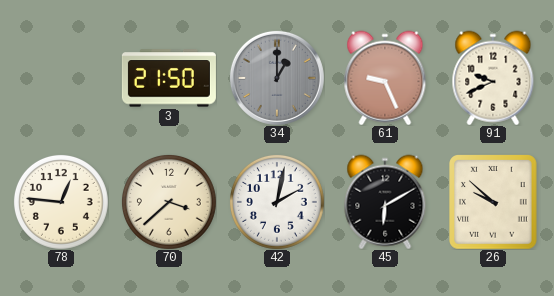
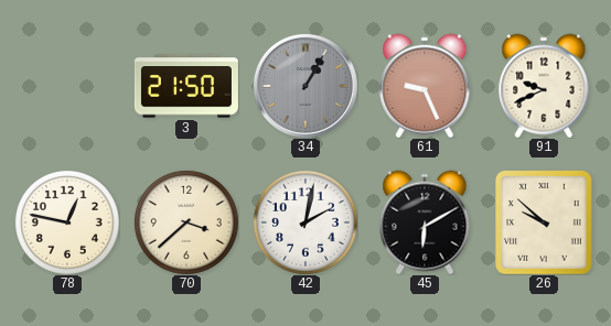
34: 1:00 -> 1:05 (305, 86)
78: 12:46 -> 12:47 (67, 222)
